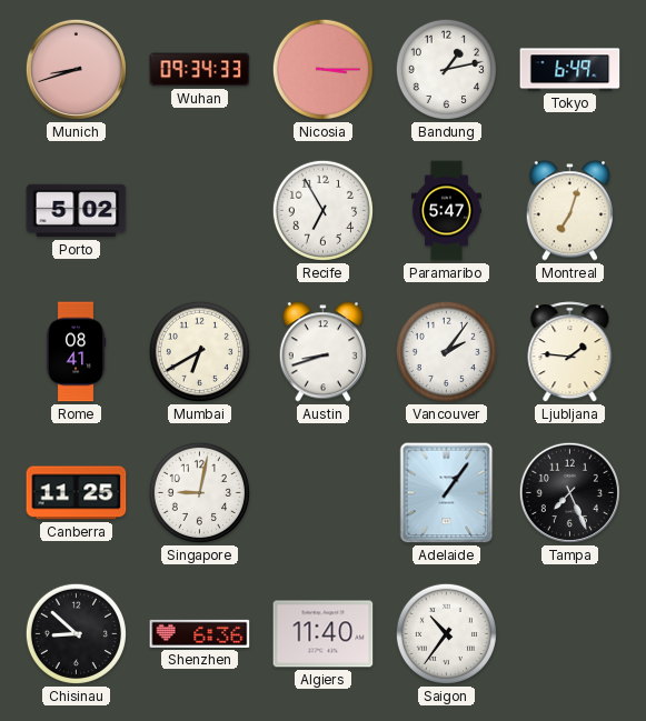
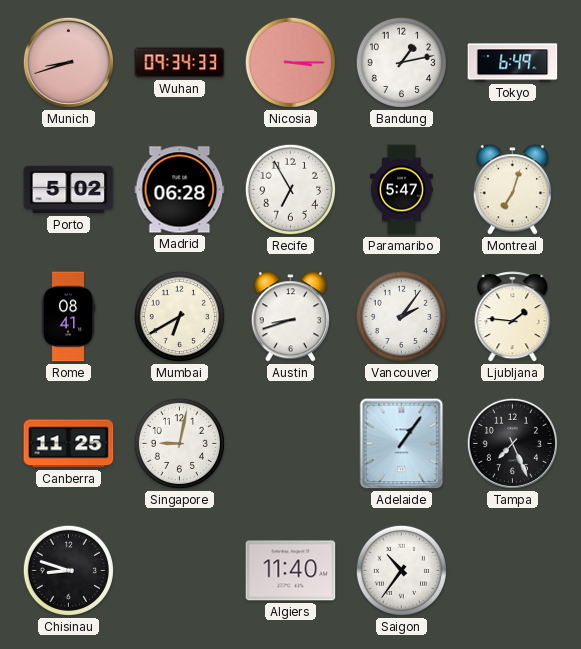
Madrid: none -> 06:28 (180, 190)
Chisinau: 8:52 -> 8:48 (68, 570)
Shenzhen: 6:36 -> none (200, 633)
